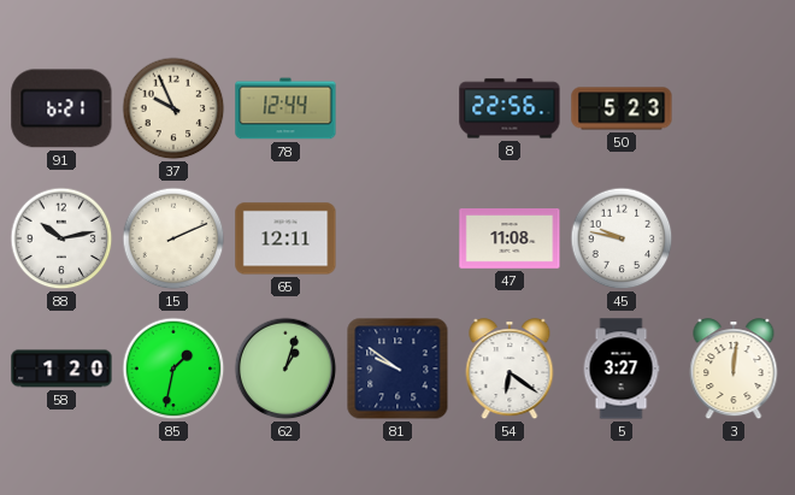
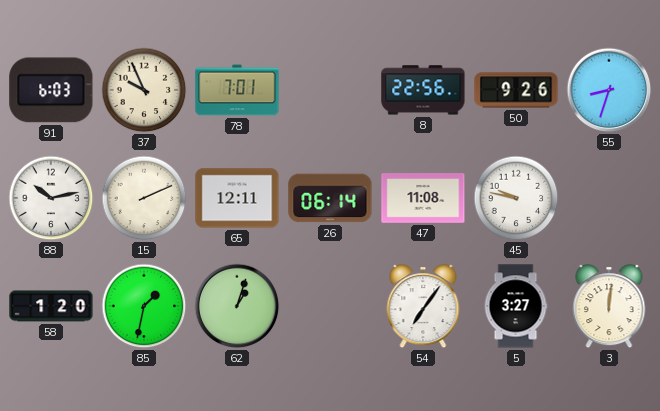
91: 6:21 -> 6:03 (51, 90)
78: 12:44 -> 7:01 (237, 90)
50: 5:23 -> 9:26 (516, 90)
55: none -> 8:33 (609, 90)
26: none -> 06:14 (330, 198)
81: 9:51 -> none (397, 369)
54: 6:21 -> 7:06 (423, 307)
